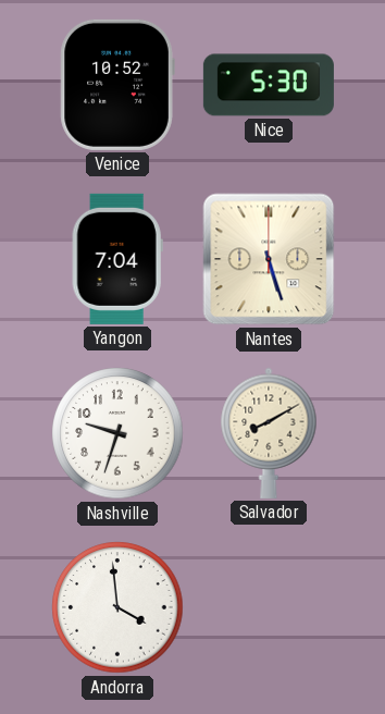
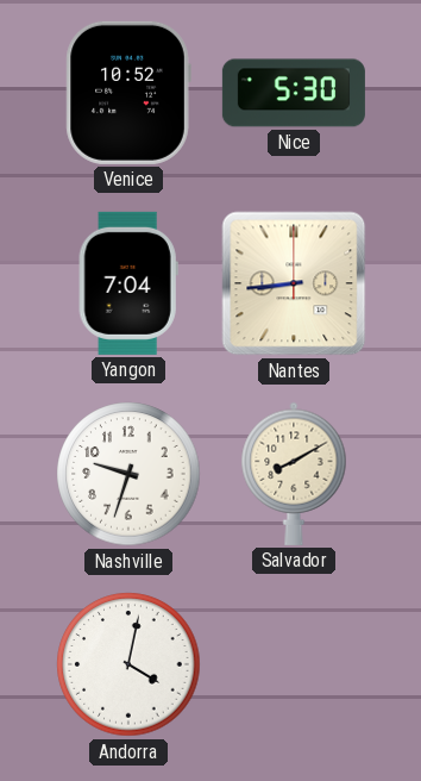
Nantes: 5:27 -> 8:44 (294, 283)
Andorra: 3:59 -> 4:02 (128, 664)
